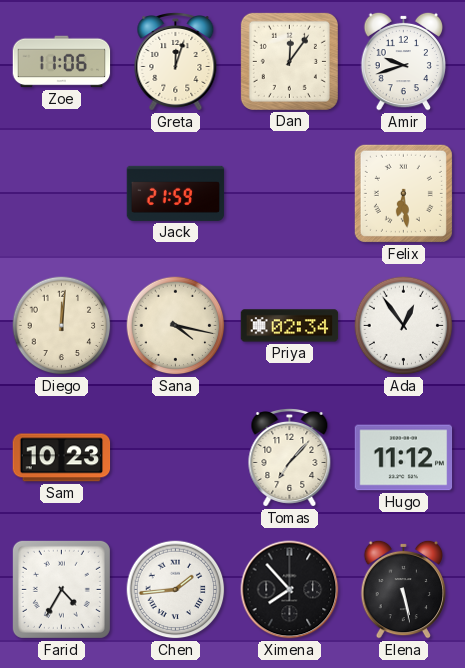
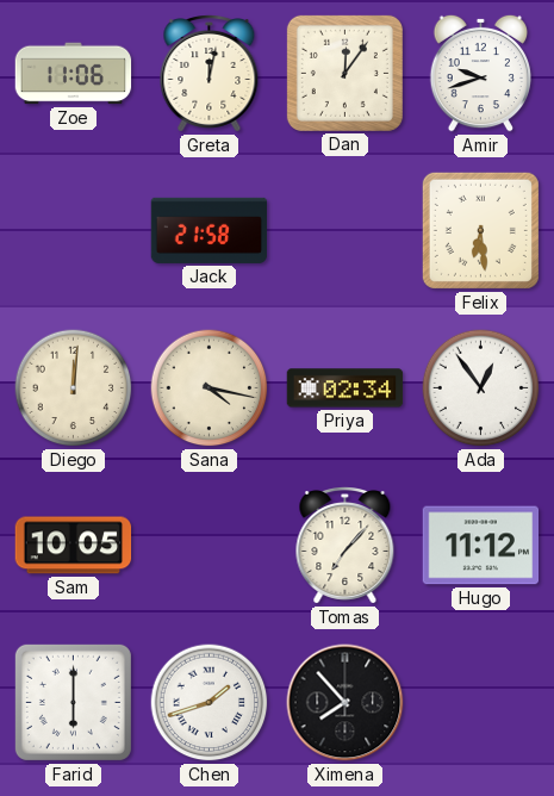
Greta: 12:03 -> 12:02 (210, 74)
Jack: 21:59 -> 21:58 (210, 230)
Sam: 10:23 -> 10:05 (74, 546)
Farid: 4:35 -> 6:00 (73, 702)
Chen: 1:44 -> 1:42 (210, 703)
Elena: 5:28 -> none (403, 589)
